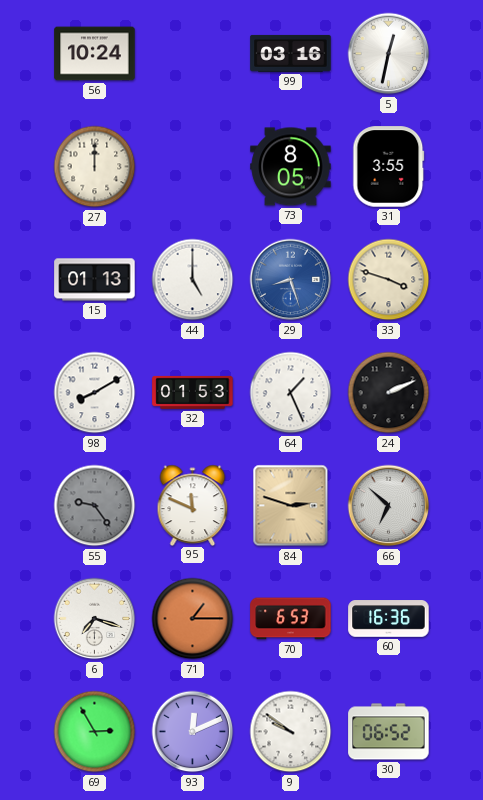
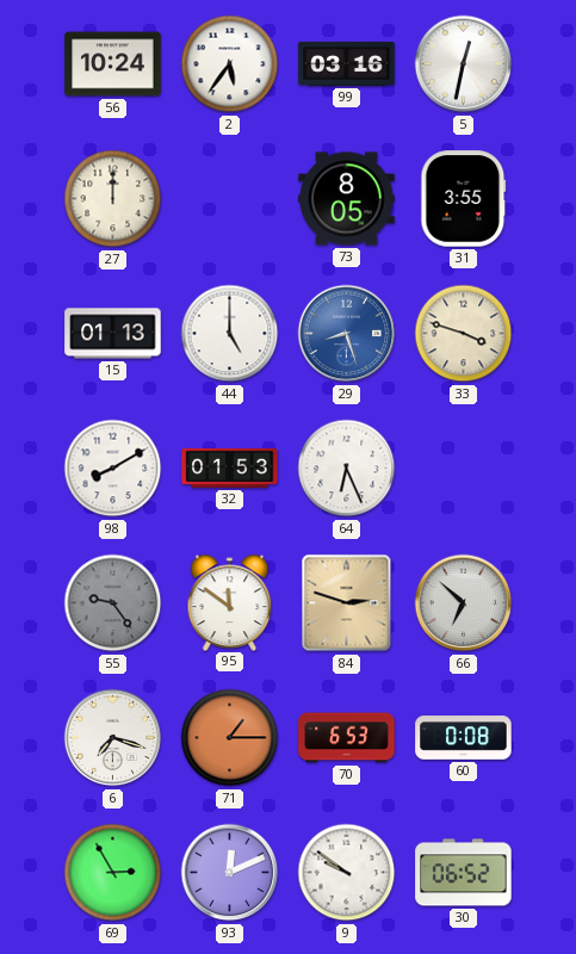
2: none -> 5:36 (230, 64)
64: 1:26 -> 6:26 (347, 469)
24: 2:11 -> none (389, 393)
95: 11:49 -> 11:51 (230, 602)
60: 16:36 -> 0:08 (464, 738)
